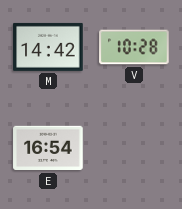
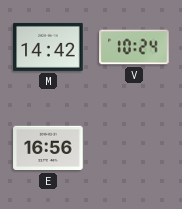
V: 10:28 -> 10:24 (134, 47)
E: 16:54 -> 16:56 (48, 148)
